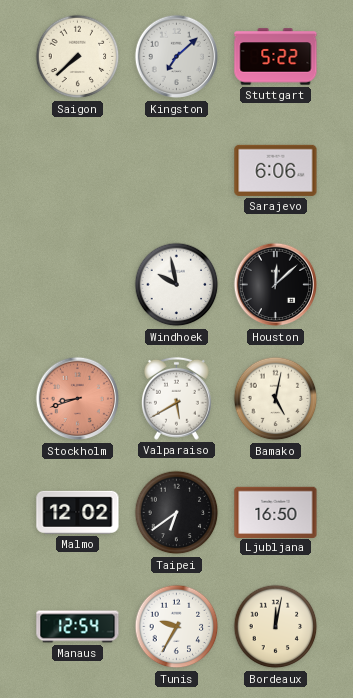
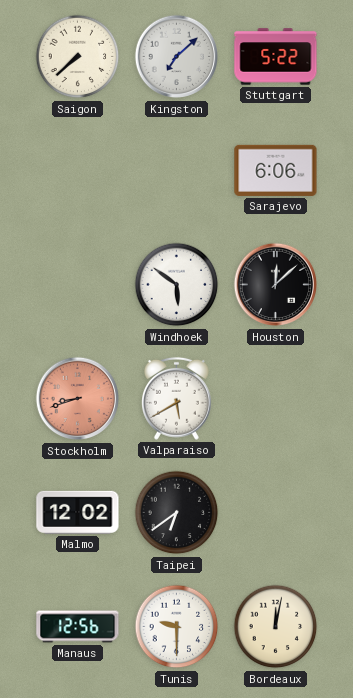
Windhoek: 9:58 -> 5:51 (177, 285)
Bamako: 5:02 -> none (276, 399)
Ljubljana: 16:50 -> none (276, 512)
Manaus: 12:54 -> 12:56 (78, 627)
Tunis: 9:35 -> 9:30 (177, 627)
